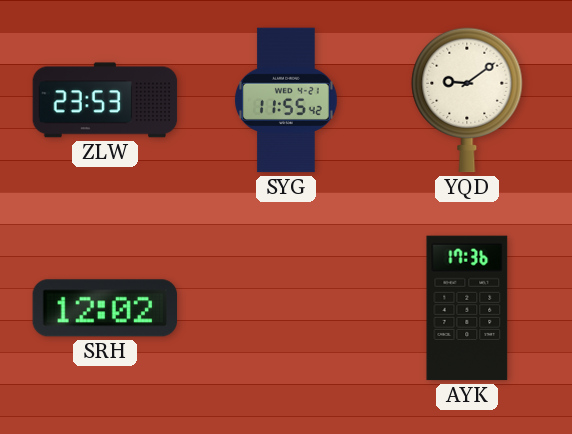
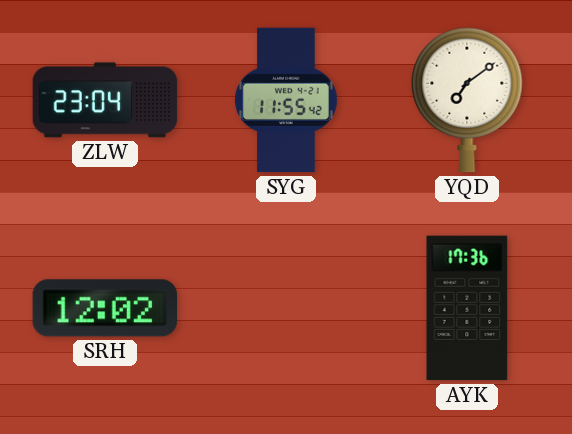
ZLW: 23:53 -> 23:04 (105, 100)
YQD: 9:09 -> 7:09 (467, 100)
